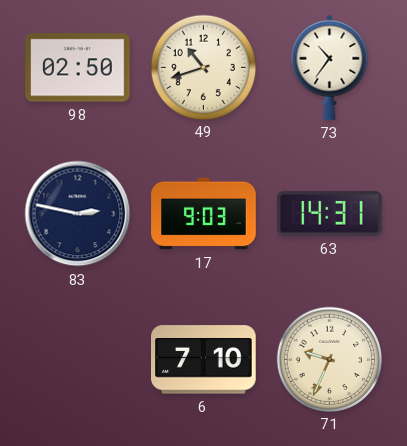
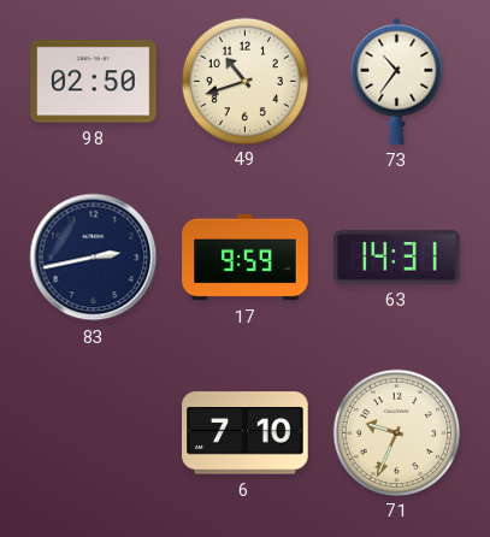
83: 2:47 -> 2:43 (94, 258)
17: 9:03 -> 9:59 (246, 258)
